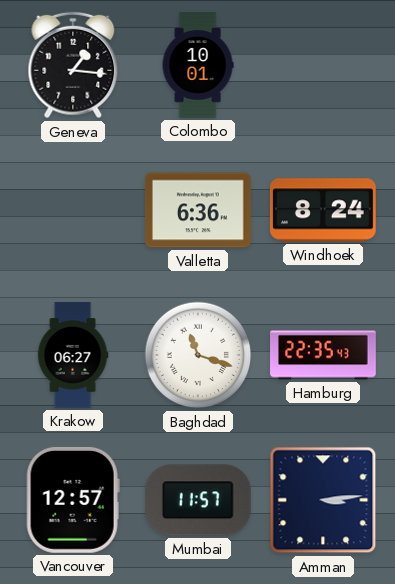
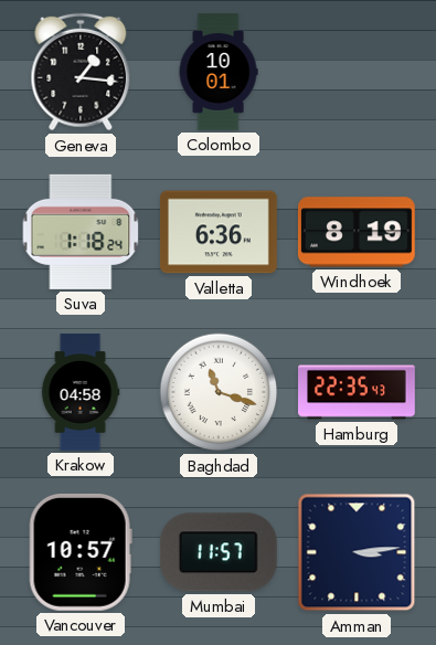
Suva: none -> 1:18 (81, 232)
Windhoek: 8:24 -> 8:19 (357, 232)
Krakow: 06:27 -> 04:58 (81, 392)
Vancouver: 12:57 -> 10:57 (81, 552)
